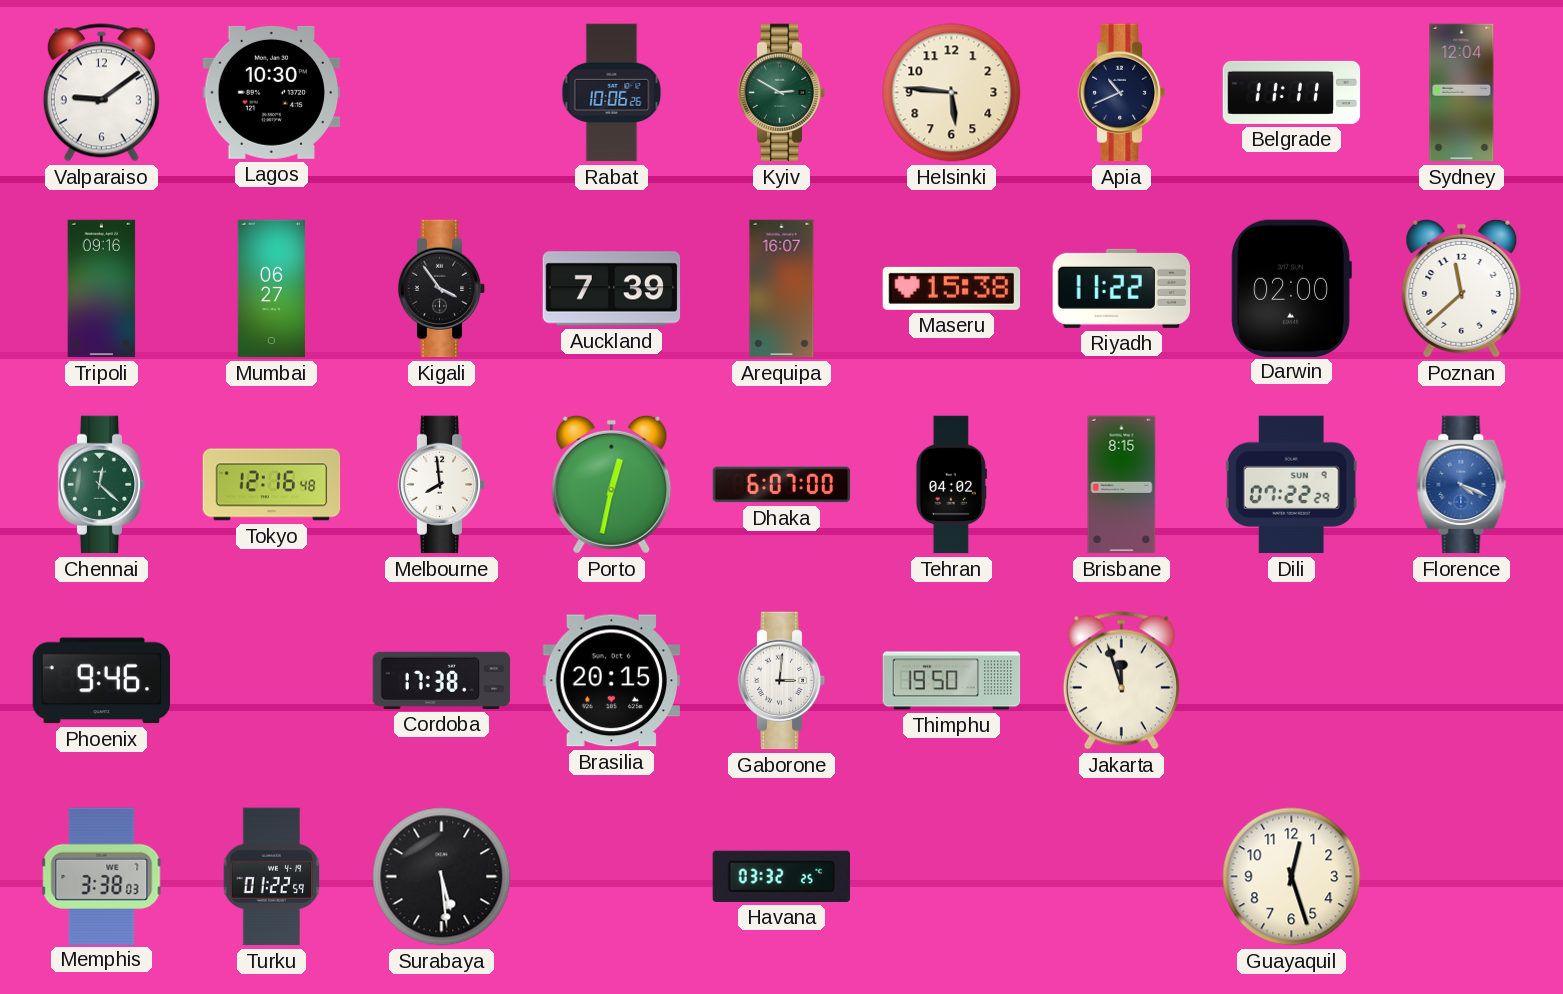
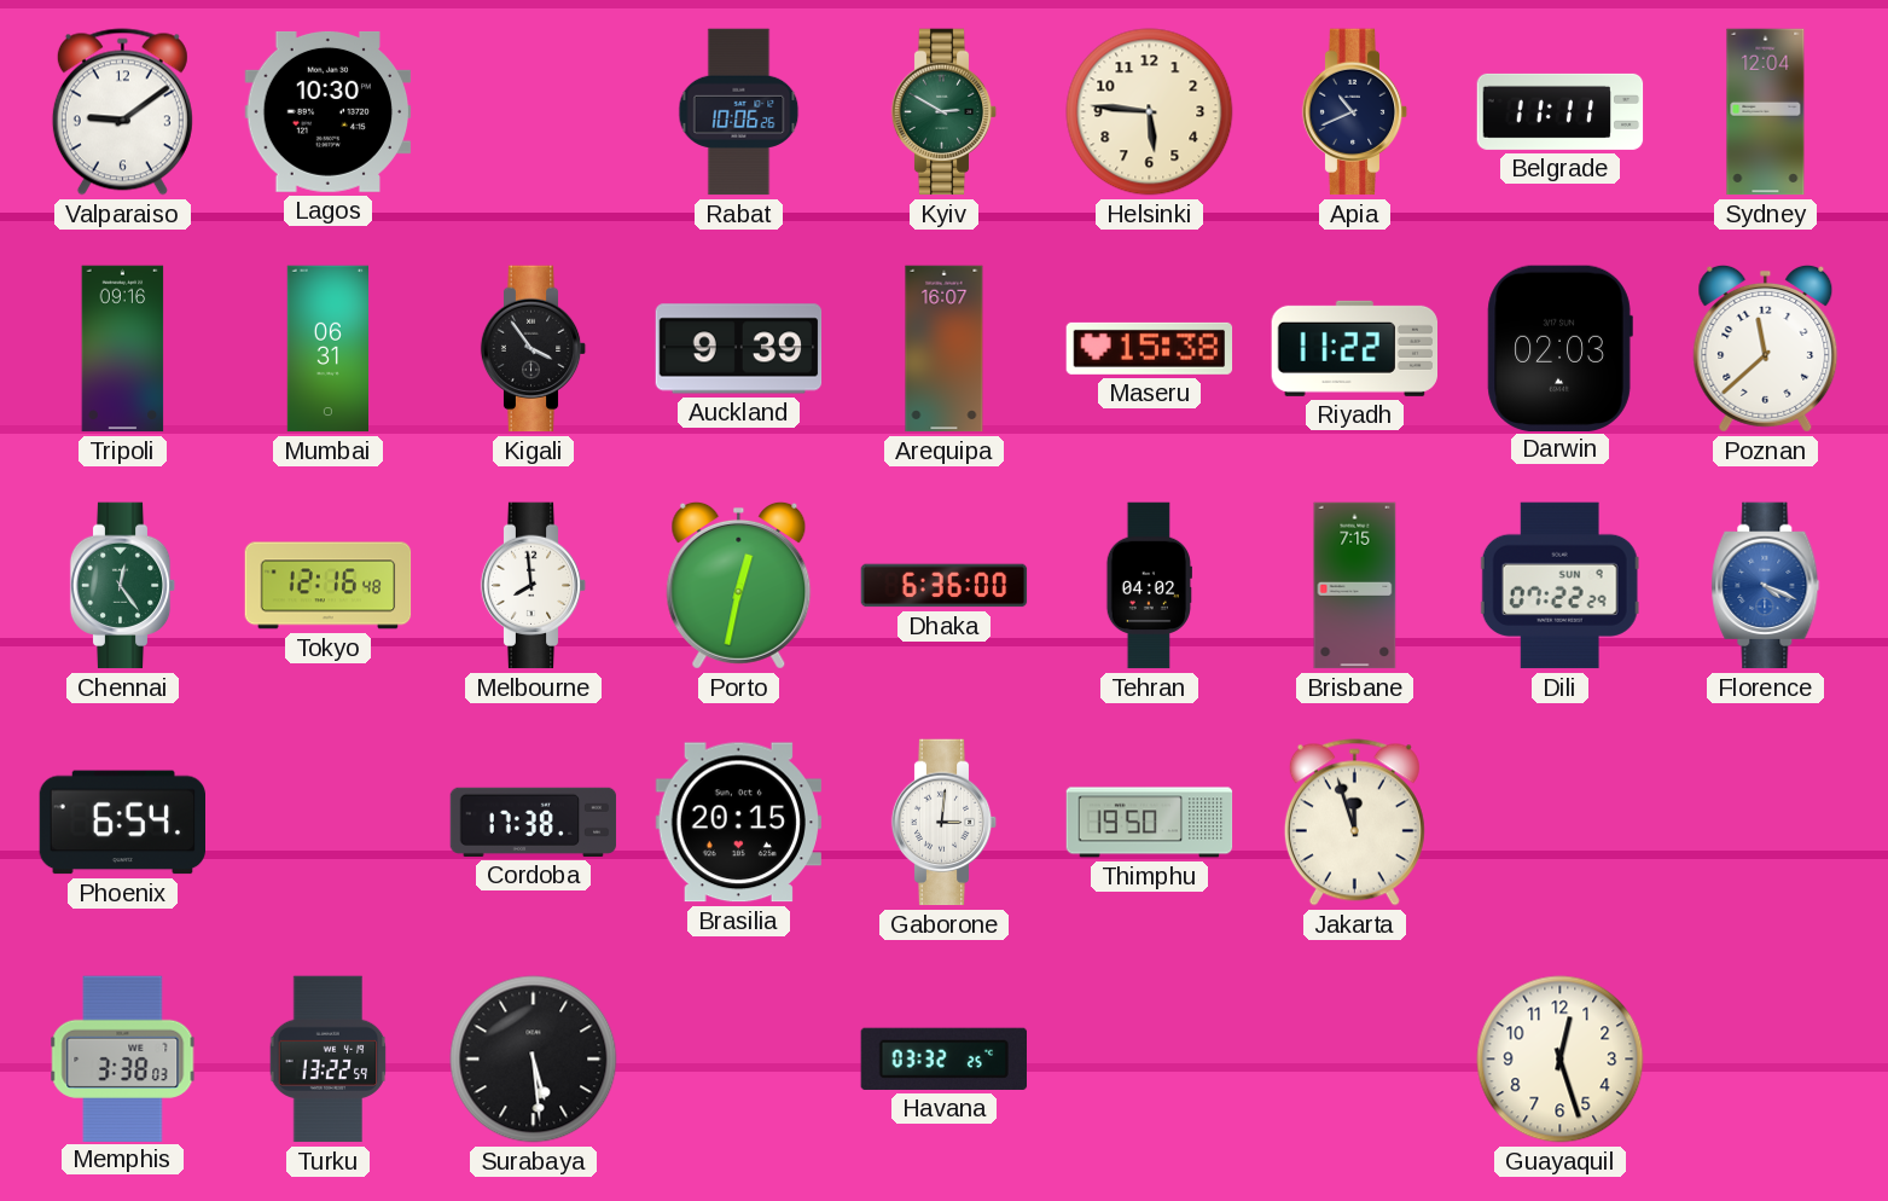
Mumbai: 06:27 -> 06:31 (327, 349)
Auckland: 7:39 -> 9:39 (739, 349)
Darwin: 02:00 -> 02:03 (1559, 348)
Chennai: 12:22 -> 12:24 (123, 586)
Dhaka: 6:07 -> 6:36 (945, 586)
Brisbane: 8:15 -> 7:15 (1355, 586)
Phoenix: 9:46 -> 6:54 (123, 823)
Turku: 01:22 -> 13:22 (329, 1060)
